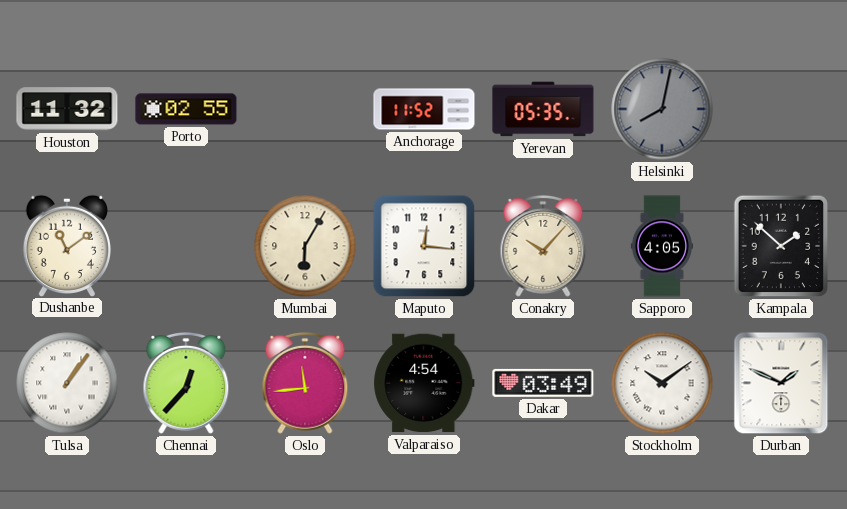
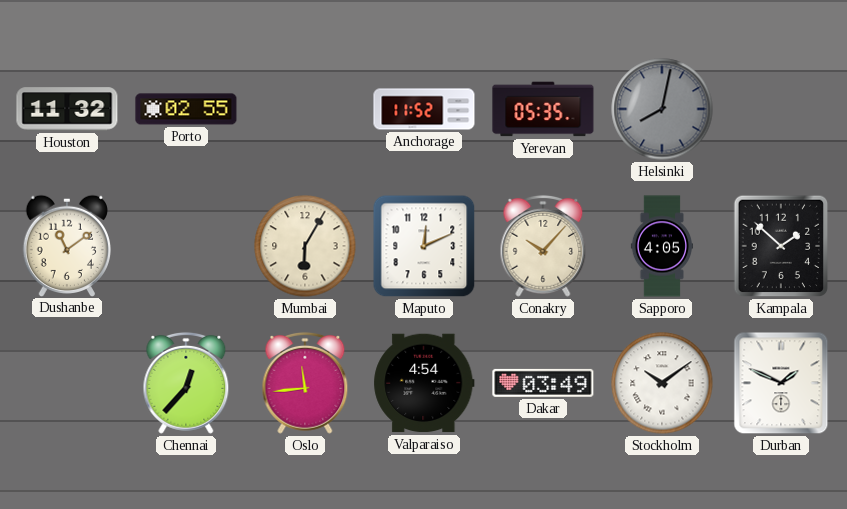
Maputo: 12:16 -> 12:11 (424, 246)
Tulsa: 1:06 -> none (67, 383)
